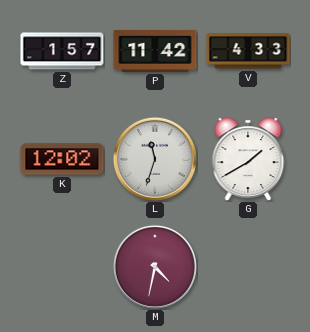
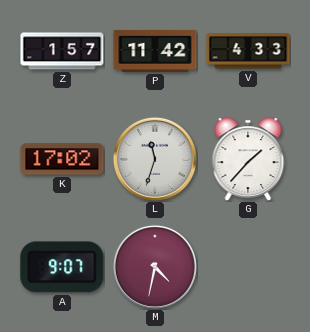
K: 12:02 -> 17:02 (62, 159)
G: 1:40 -> 1:37 (248, 159)
A: none -> 9:07 (62, 267)
